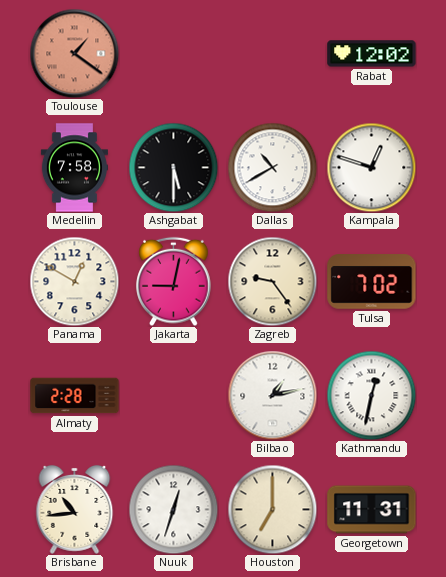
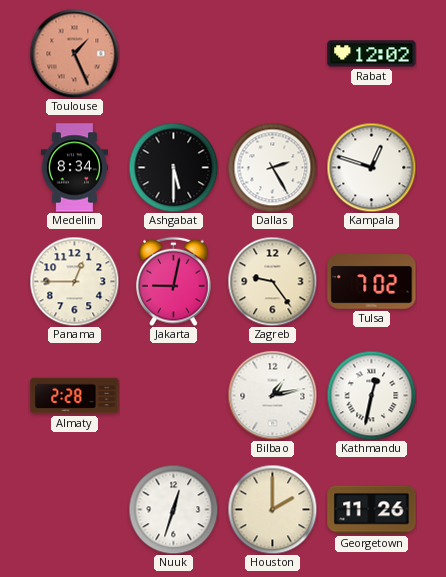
Toulouse: 1:21 -> 1:26 (74, 53)
Medellin: 7:58 -> 8:34 (74, 168)
Dallas: 10:40 -> 2:25 (272, 167)
Panama: 12:50 -> 12:45 (74, 281)
Brisbane: 10:44 -> none (75, 509)
Houston: 7:00 -> 2:00 (272, 509)
Georgetown: 11:31 -> 11:26 (372, 510)
